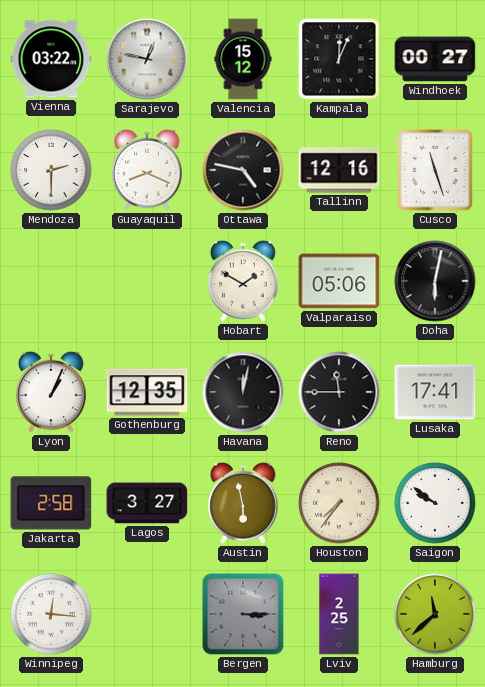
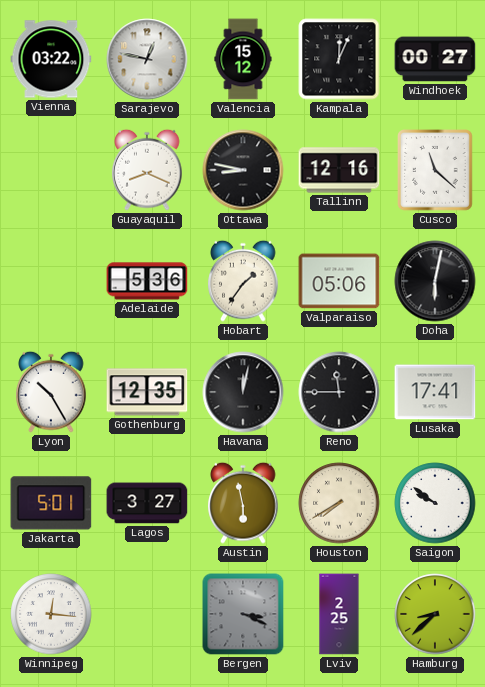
Mendoza: 2:30 -> none (51, 170)
Ottawa: 4:47 -> 8:47 (243, 170)
Cusco: 11:27 -> 11:22 (435, 170)
Adelaide: none -> 5:36 (147, 281)
Hobart: 1:50 -> 1:36 (243, 281)
Lyon: 1:04 -> 10:25 (51, 392)
Jakarta: 2:58 -> 5:01 (51, 503)
Houston: 7:36 -> 7:40 (339, 503)
Bergen: 3:15 -> 3:19 (243, 614)
Hamburg: 11:38 -> 8:38 (435, 614)
